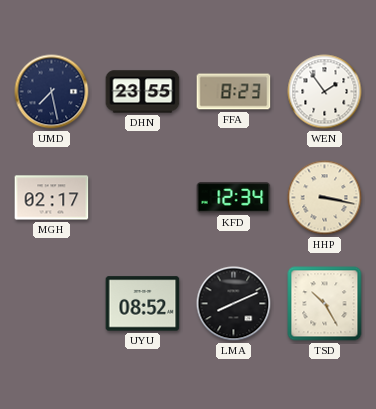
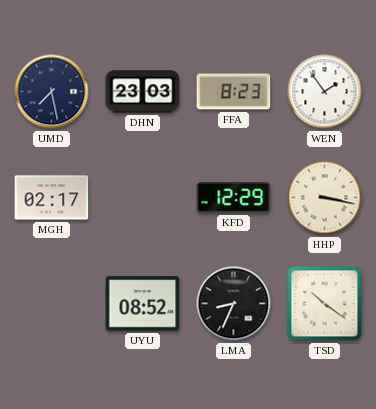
DHN: 23:55 -> 23:03 (143, 92)
KFD: 12:34 -> 12:29 (234, 198)
LMA: 8:11 -> 8:34 (234, 304)
TSD: 10:25 -> 10:21 (325, 304)
